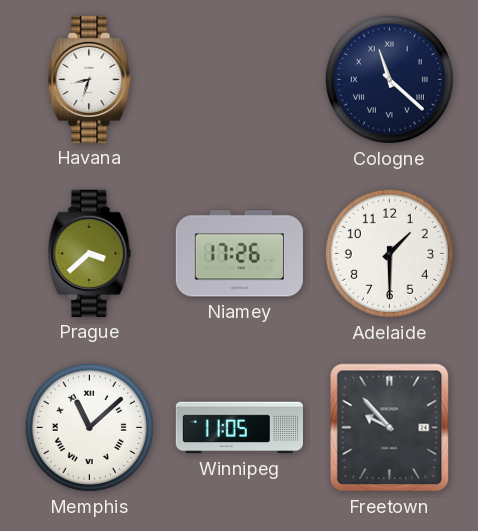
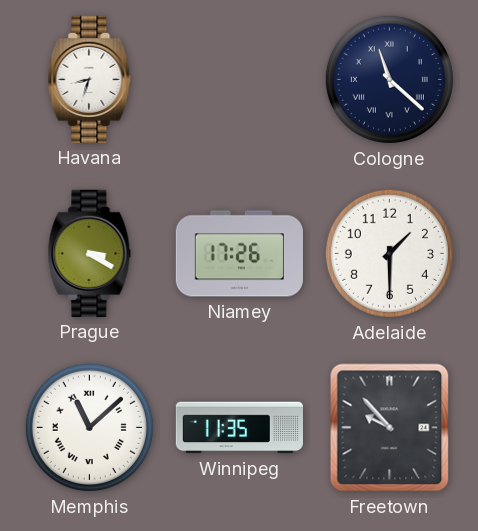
Prague: 3:38 -> 3:20 (90, 253)
Winnipeg: 11:05 -> 11:35 (239, 428)
